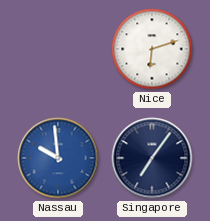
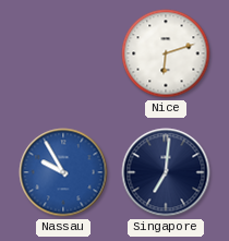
Nassau: 9:59 -> 9:55 (63, 172)
Singapore: 7:06 -> 7:01 (166, 172)
